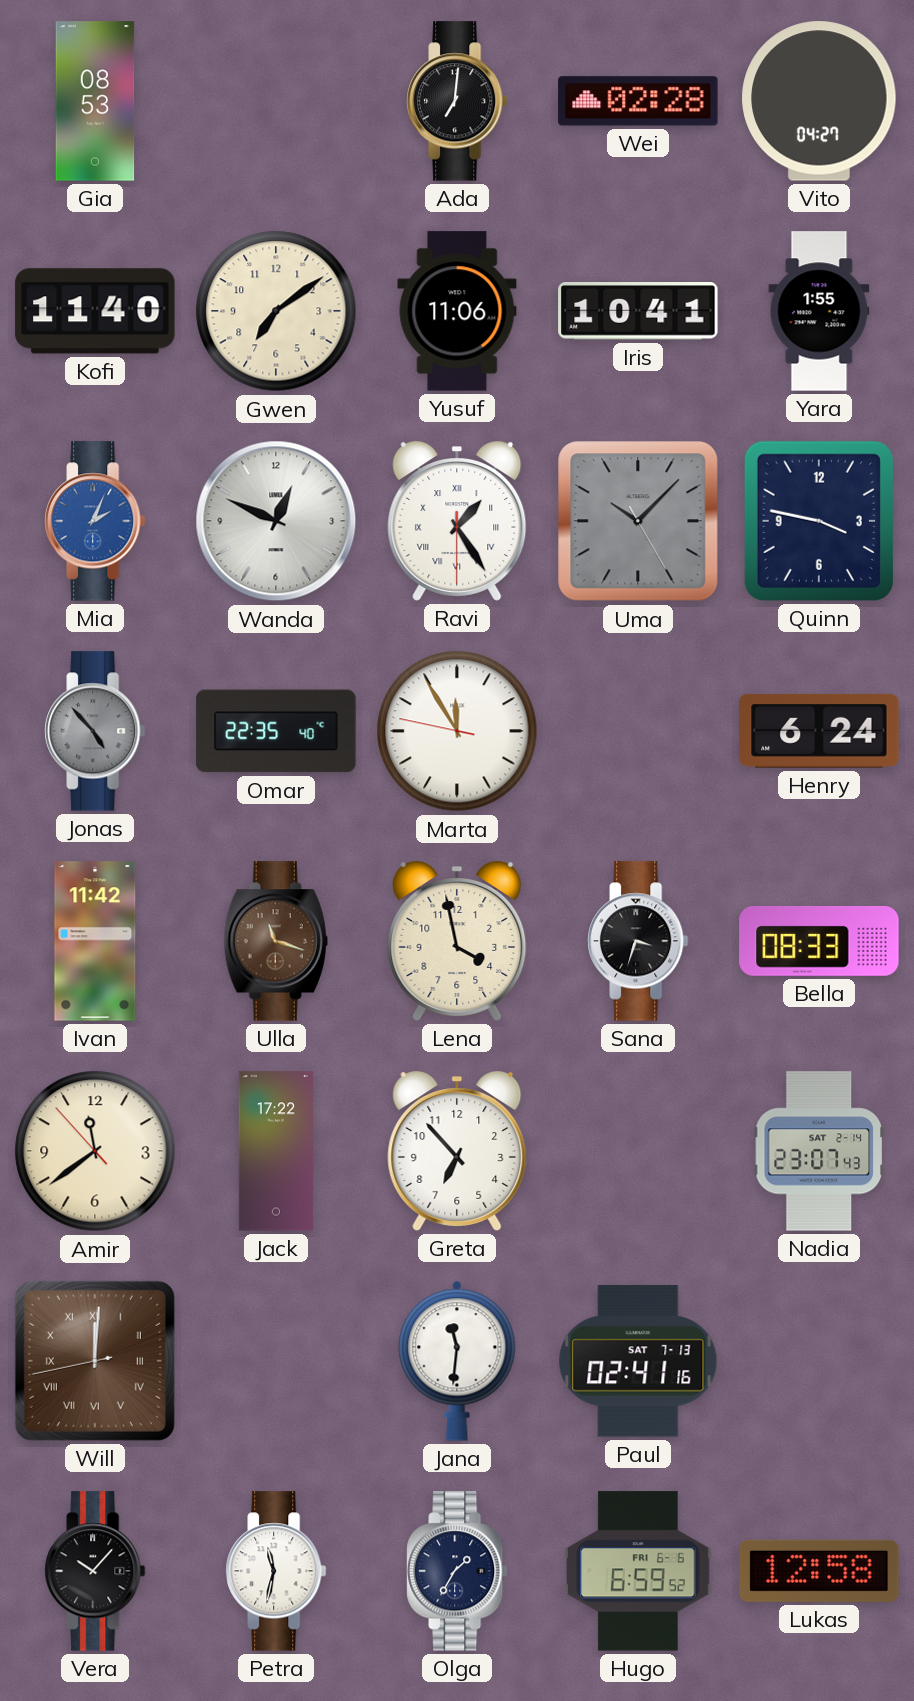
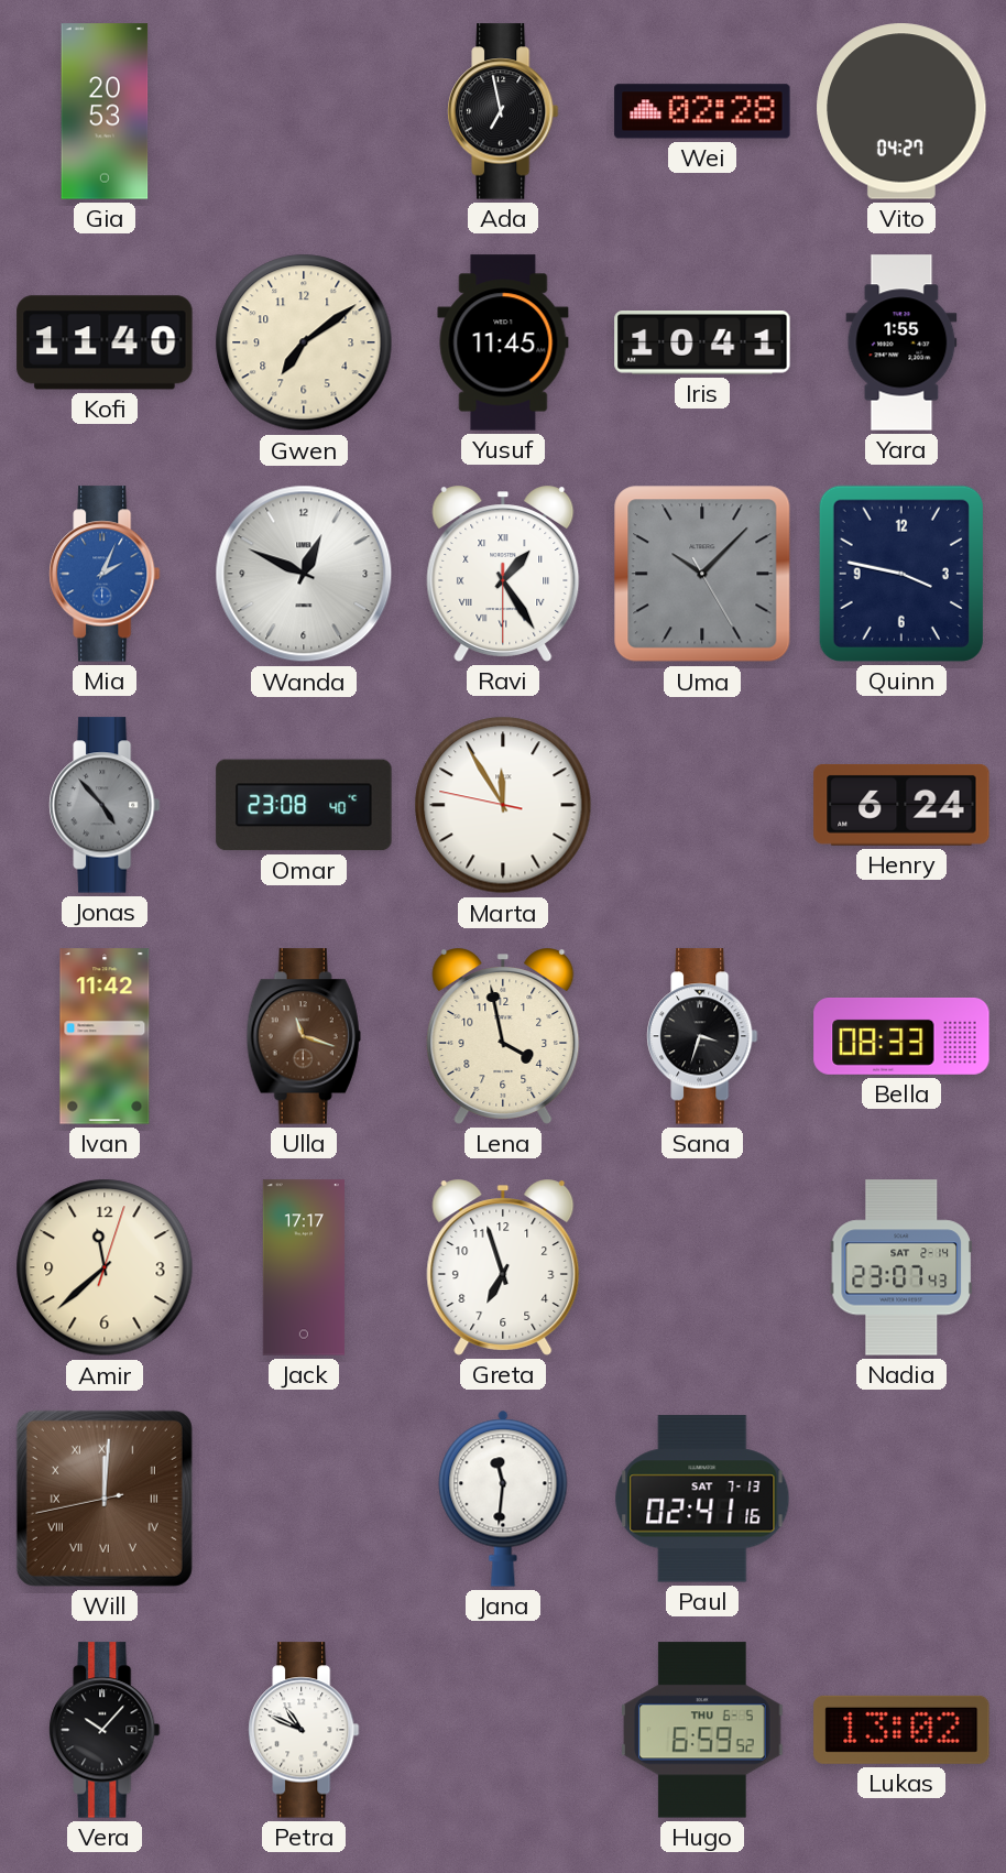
Gia: 08:53 -> 20:53 (105, 111)
Ada: 7:01 -> 6:58 (503, 111)
Yusuf: 11:06 -> 11:45 (503, 342)
Omar: 22:35 -> 23:08 (304, 805)
Amir: 11:38:53 -> 11:38:03 (105, 1267)
Jack: 17:22 -> 17:17 (304, 1267)
Greta: 6:53 -> 6:57 (503, 1267)
Petra: 11:32 -> 10:49 (304, 1730)
Olga: 1:35 -> none (457, 1571)
Hugo date: FRI 6-6 -> THU 6-5 (702, 1730)
Lukas: 12:58 -> 13:02 (901, 1730)
